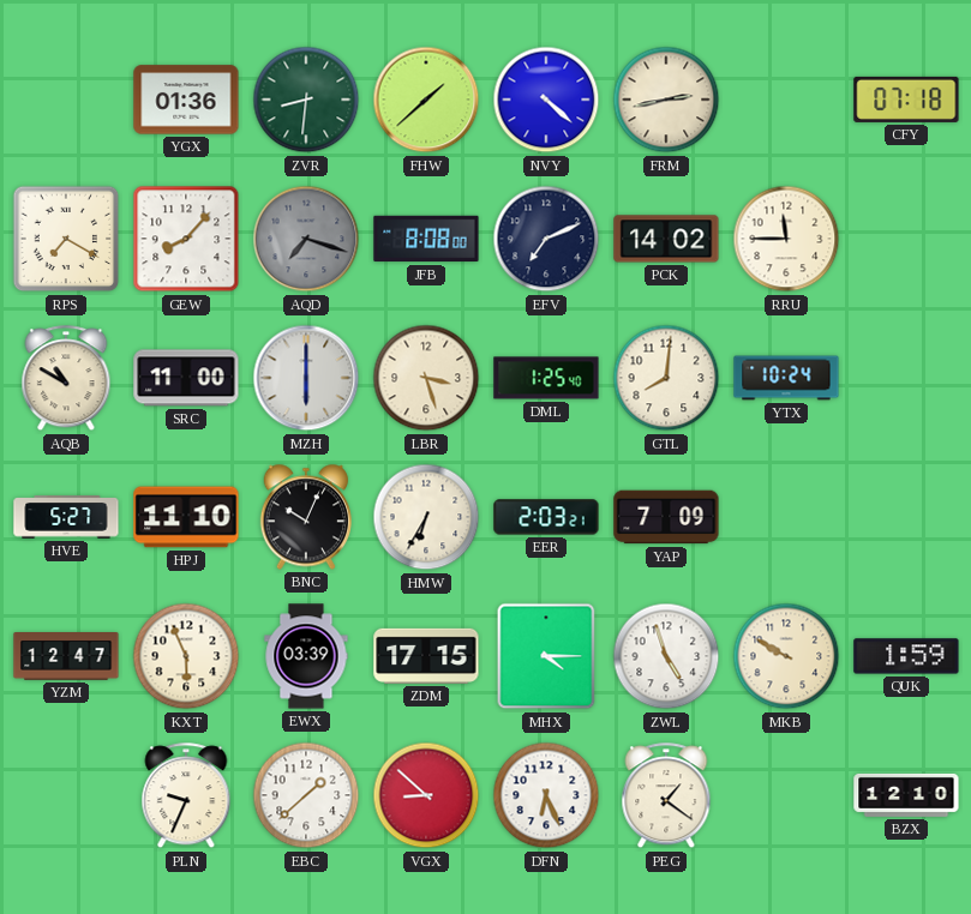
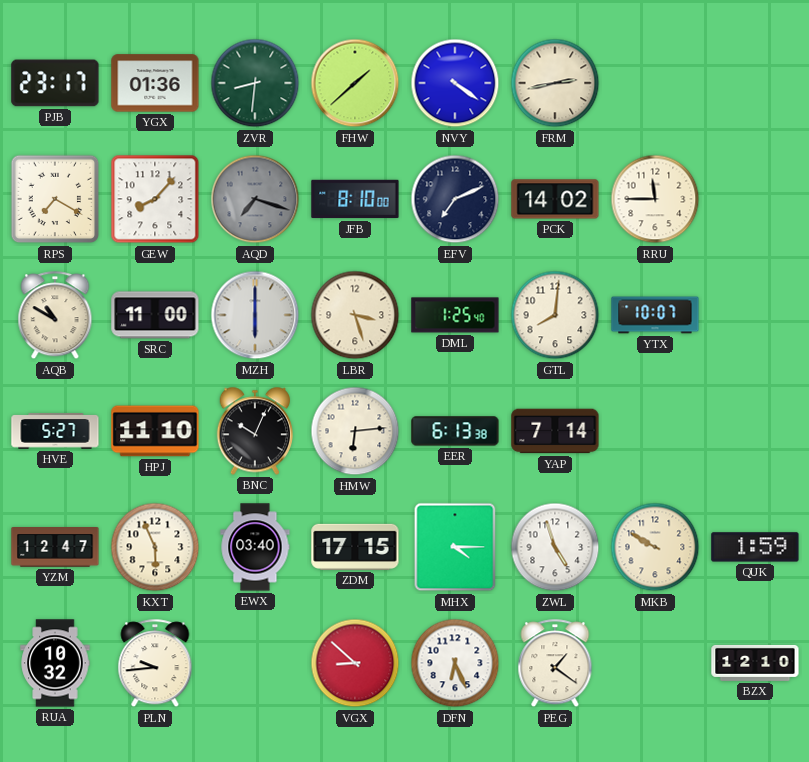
PJB: none -> 23:17 (55, 83)
NVY: 4:22 -> 4:21 (455, 83)
CFY: 07:18 -> none (906, 100)
JFB: 8:08 -> 8:10 (355, 199)
YTX: 10:24 -> 10:07 (655, 315)
HMW: 6:35 -> 6:14 (355, 431)
EER: 2:03 -> 6:13 (455, 431)
YAP: 7:09 -> 7:14 (555, 431)
EWX: 03:39 -> 03:40 (255, 547)
RUA: none -> 10:32 (55, 663)
PLN: 9:34 -> 9:44 (155, 664)
EBC: 1:38 -> none (306, 795)
